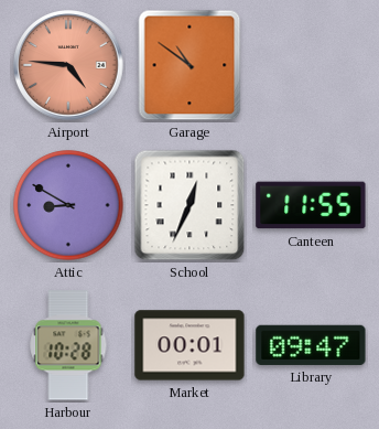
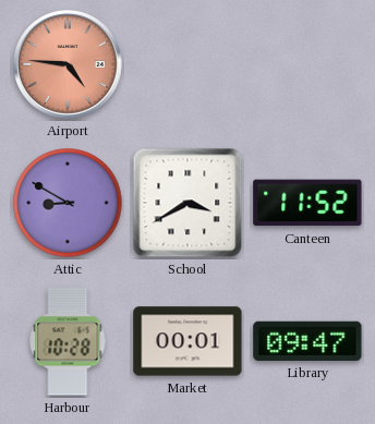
Garage: 10:51 -> none (189, 65)
School: 12:34 -> 3:40 (187, 203)
Canteen: 11:55 -> 11:52 (307, 203)
